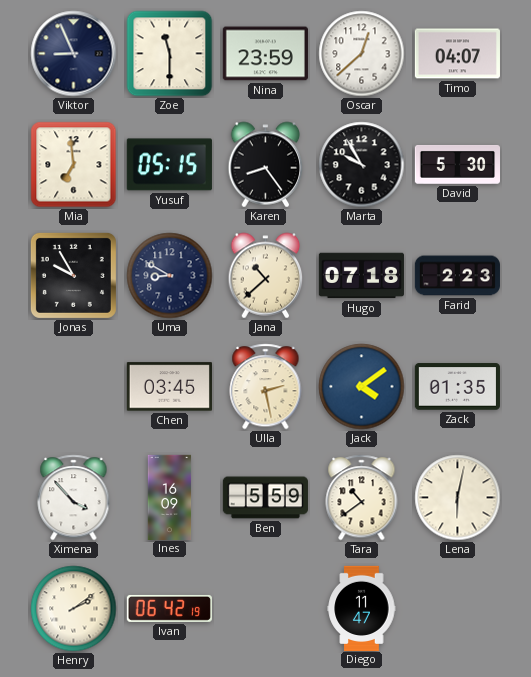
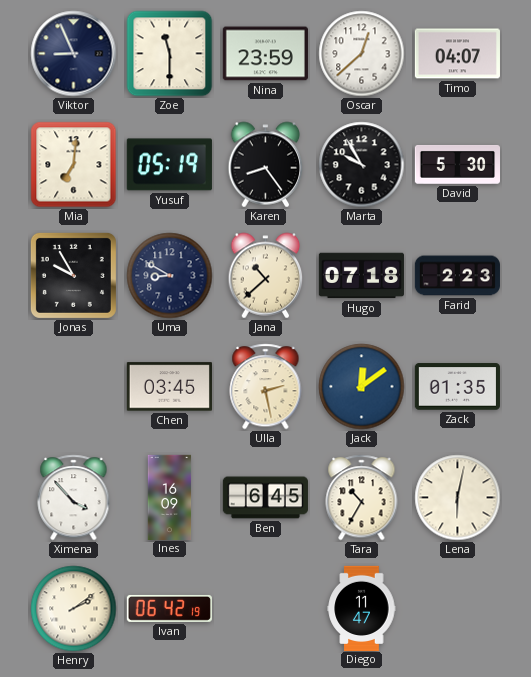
Mia: 6:59 -> 7:01 (74, 165)
Yusuf: 05:15 -> 05:19 (169, 165)
Jack: 4:09 -> 12:09 (362, 387)
Ben: 5:59 -> 6:45 (265, 498)
Tara: 10:39 -> 10:35 (362, 498)
